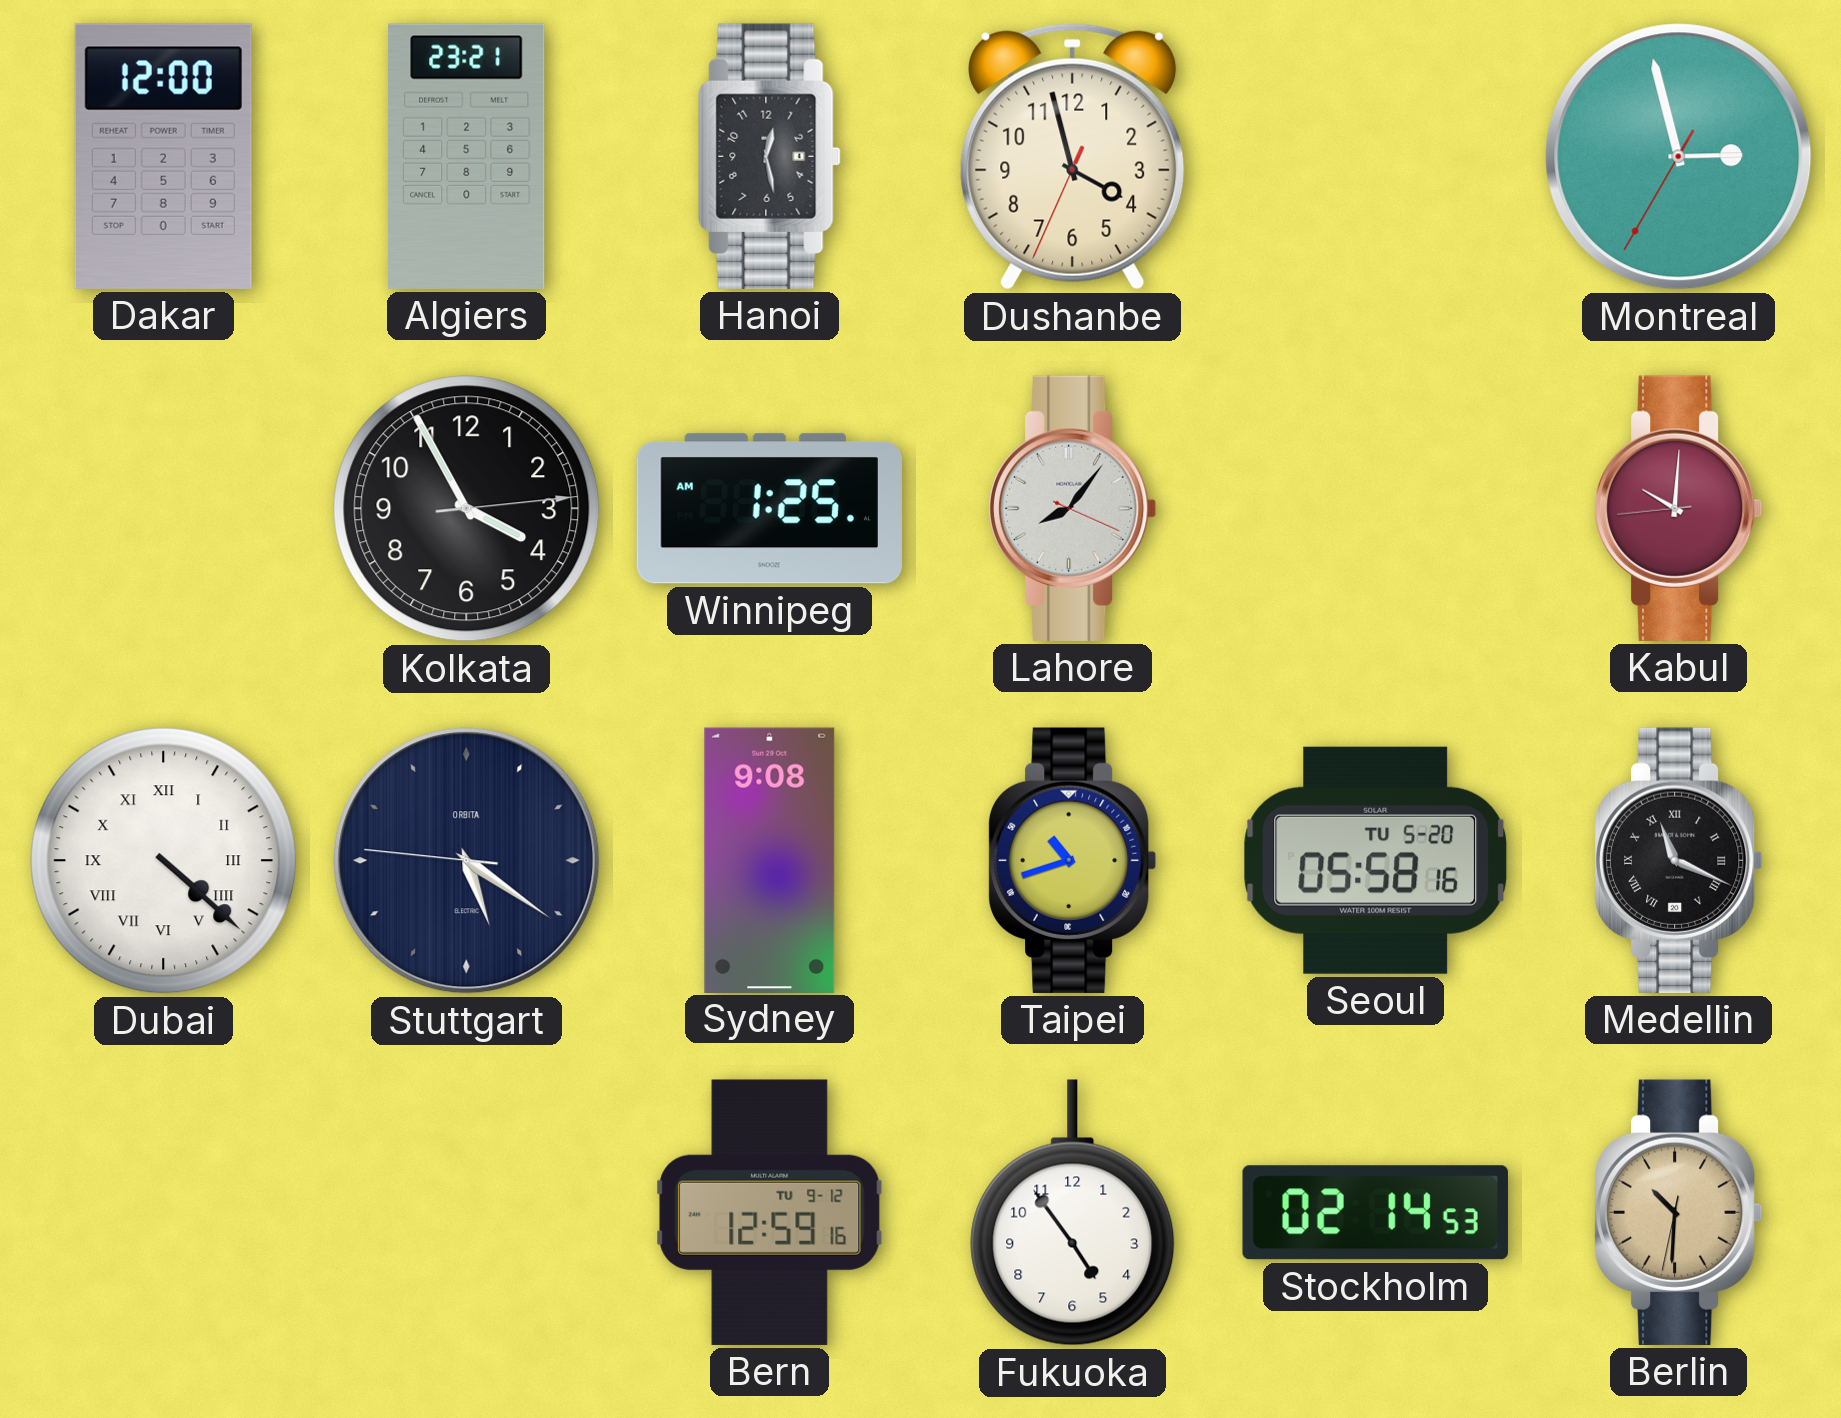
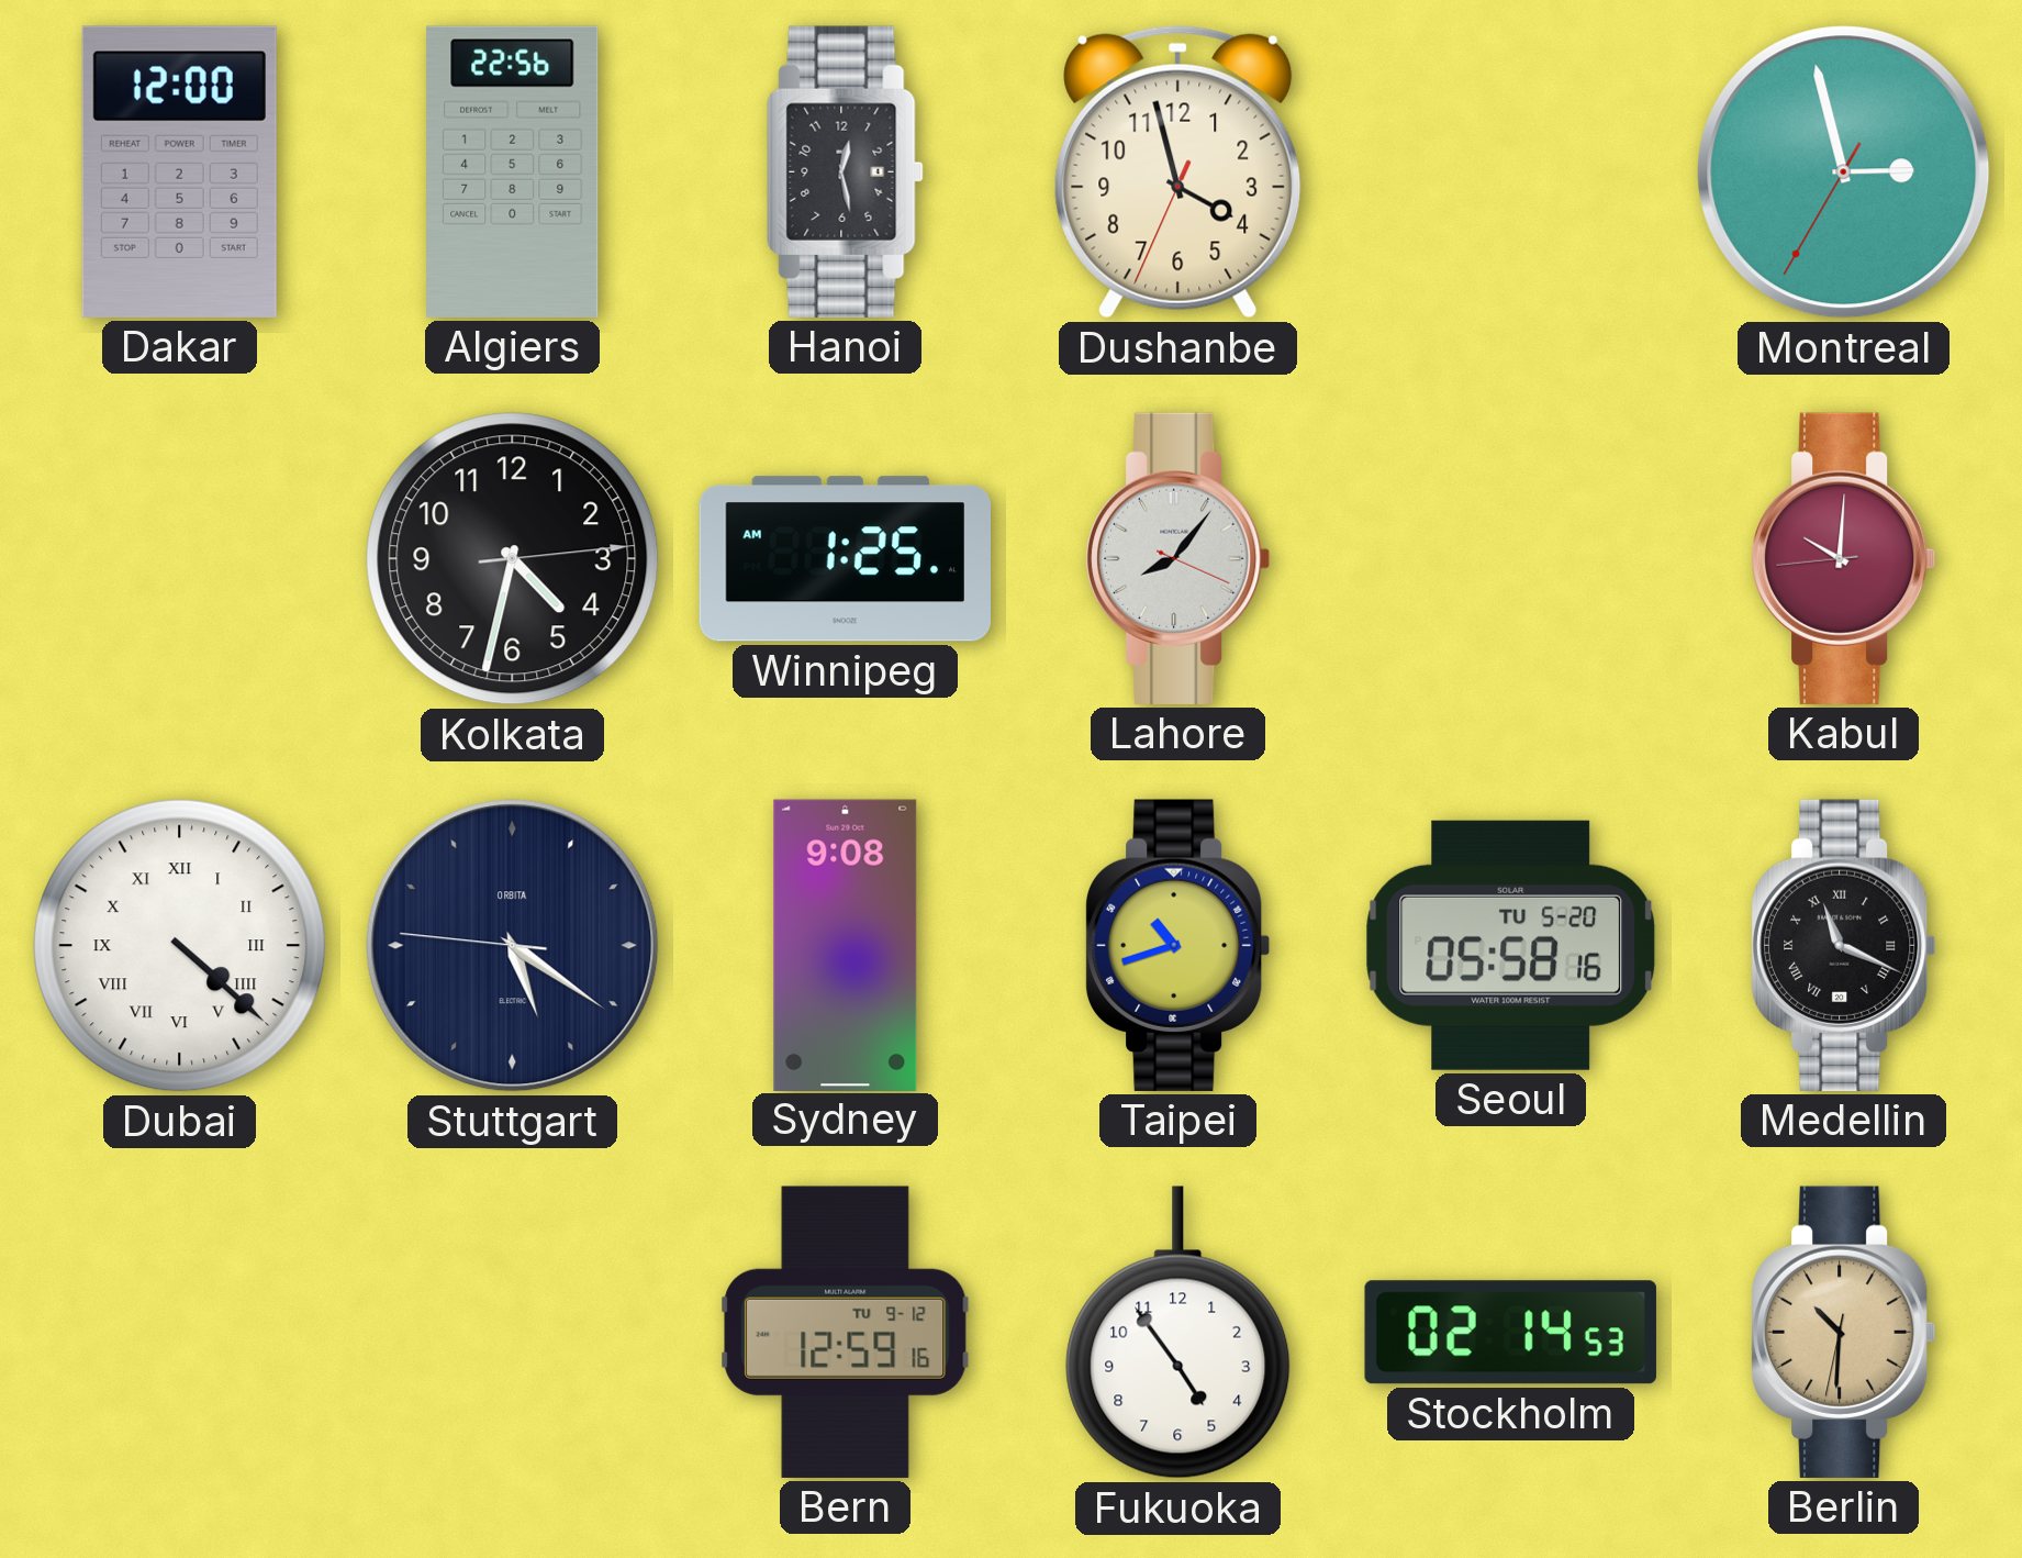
Algiers: 23:21 -> 22:56 (513, 171)
Kolkata: 3:55 -> 4:32 (513, 559)
